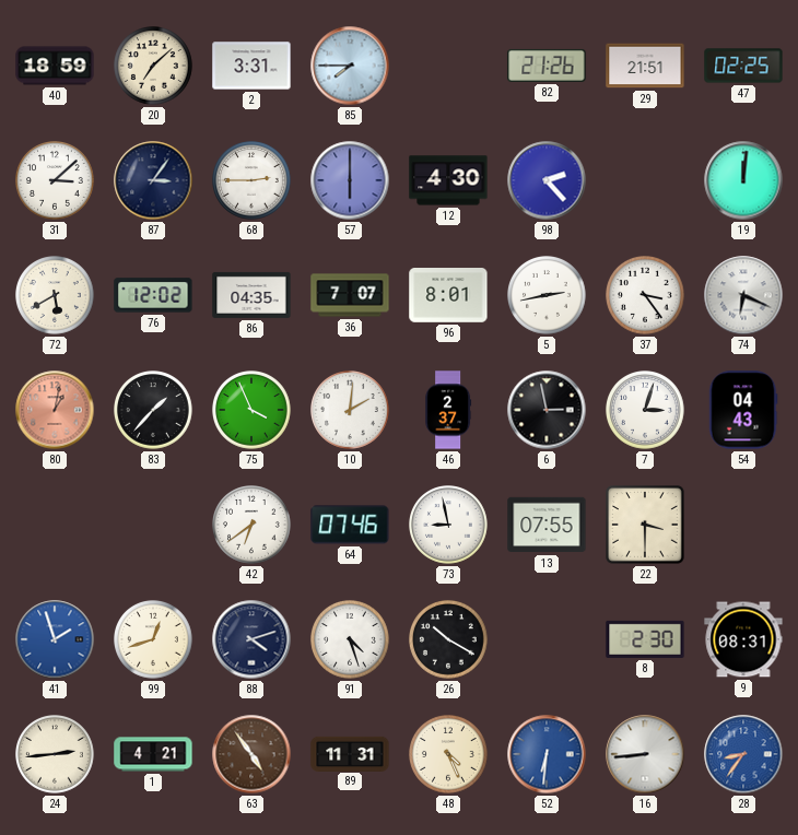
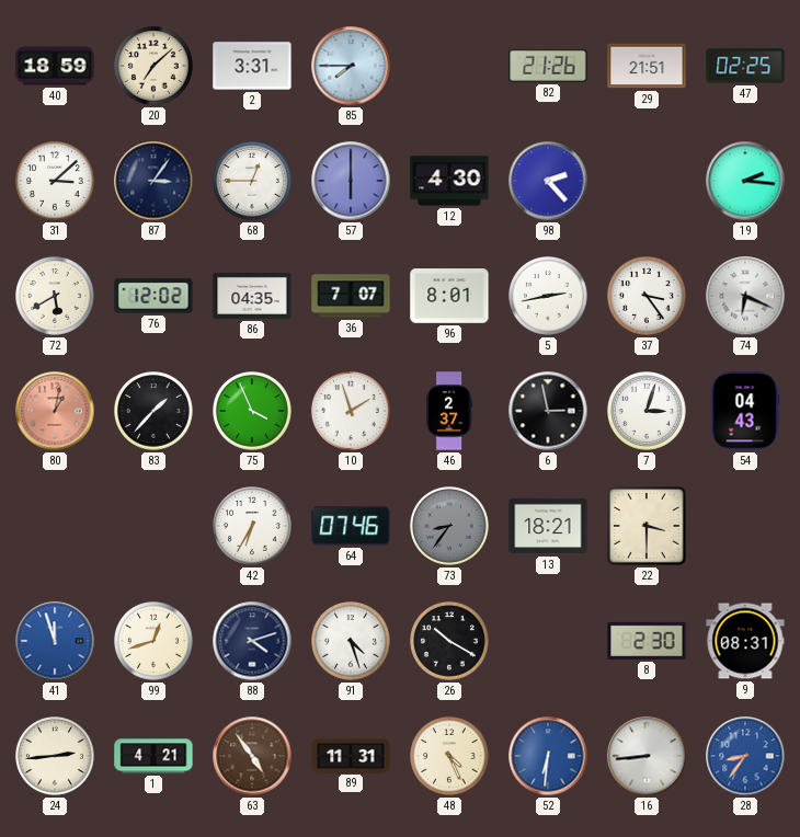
68: 2:45 -> 12:45 (253, 182)
19: 12:01 -> 2:16 (745, 181)
10: 2:01 -> 1:57 (352, 412)
42: 6:39 -> 6:35 (253, 527)
73: 8:58 -> 8:36 (450, 527)
73 dial: white -> grey (450, 527)
13: 07:55 -> 18:21 (548, 526)
41: 1:57 -> 11:57 (55, 641)
